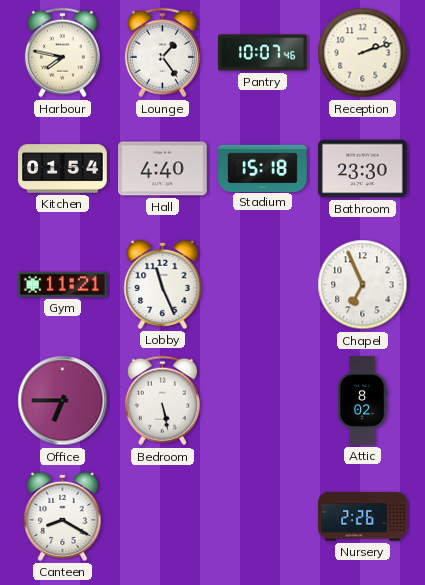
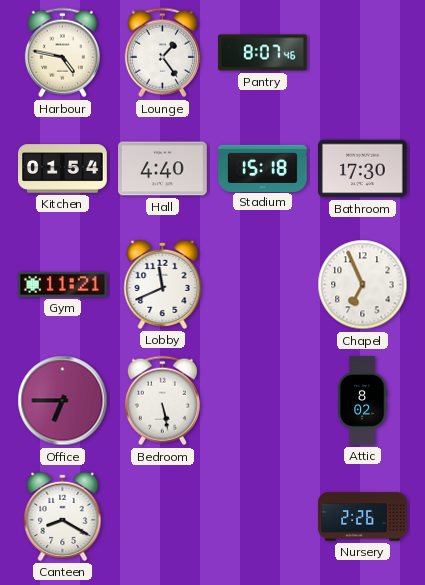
Harbour: 7:47 -> 4:47 (62, 53)
Pantry: 10:07 -> 8:07 (263, 53)
Reception: 2:12 -> none (363, 53)
Bathroom: 23:30 -> 17:30 (363, 169)
Lobby: 11:26 -> 11:41 (163, 284)
